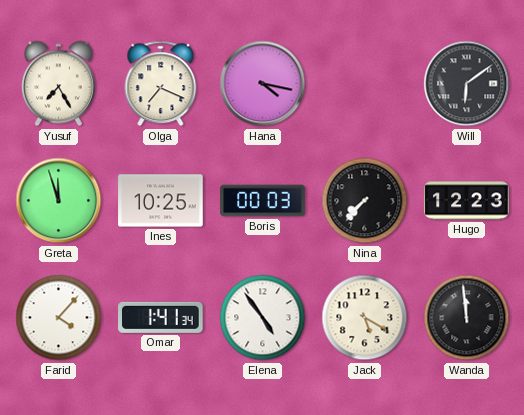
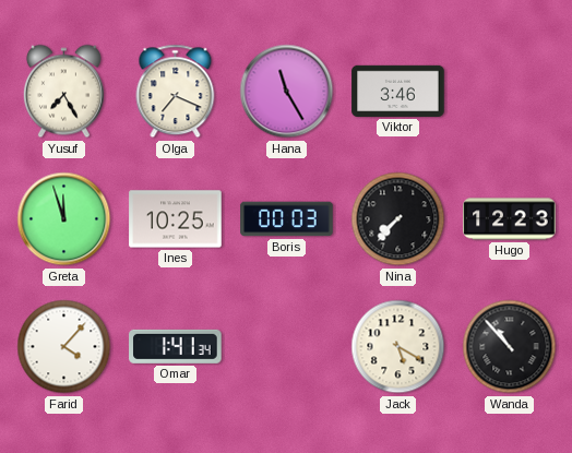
Hana: 4:17 -> 11:25 (287, 92)
Viktor: none -> 3:46 (398, 91)
Will: 6:09 -> none (467, 84)
Elena: 4:54 -> none (263, 318)
Wanda: 11:59 -> 10:53 (510, 347)
